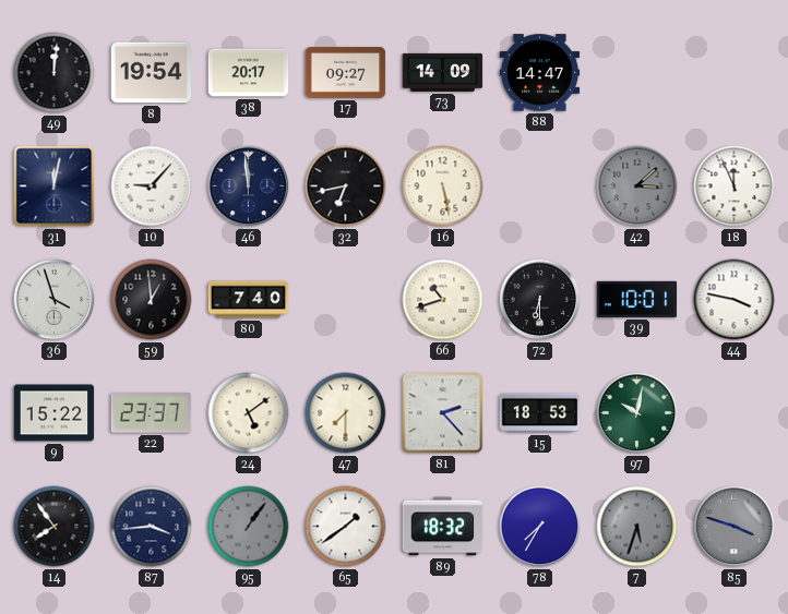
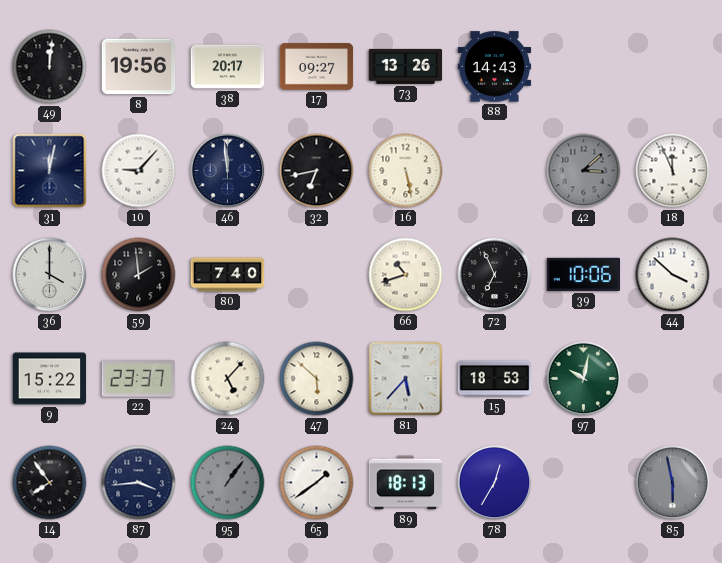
8: 19:54 -> 19:56 (139, 67)
73: 14:09 -> 13:26 (406, 66)
88: 14:47 -> 14:43 (495, 67)
36: 3:57 -> 4:00 (50, 275)
59: 12:59 -> 1:59 (139, 275)
72: 6:30 -> 6:56 (495, 275)
39: 10:01 -> 10:06 (584, 274)
44: 3:47 -> 3:52 (673, 275)
24: 5:09 -> 5:07 (228, 379)
47: 7:30 -> 5:52 (317, 379)
81: 2:23 -> 5:37 (406, 379)
89: 18:32 -> 18:13 (406, 483)
78: 7:35 -> 12:35 (495, 483)
7: 5:33 -> none (637, 527)
85: 3:48 -> 5:58 (673, 483)
